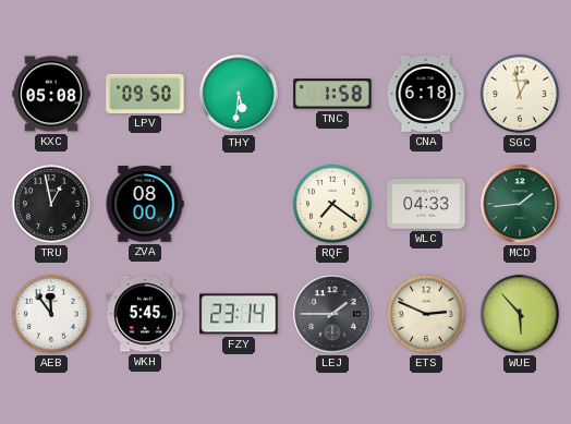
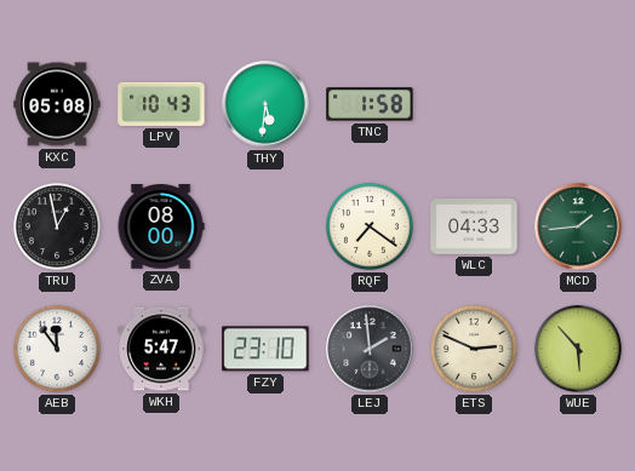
LPV: 09:50 -> 10:43 (161, 104)
CNA: 6:18 -> none (426, 94)
SGC: 12:58 -> none (520, 94)
WKH: 5:45 -> 5:47 (161, 349)
FZY: 23:14 -> 23:10 (265, 349)
LEJ: 1:45 -> 1:59 (370, 349)
